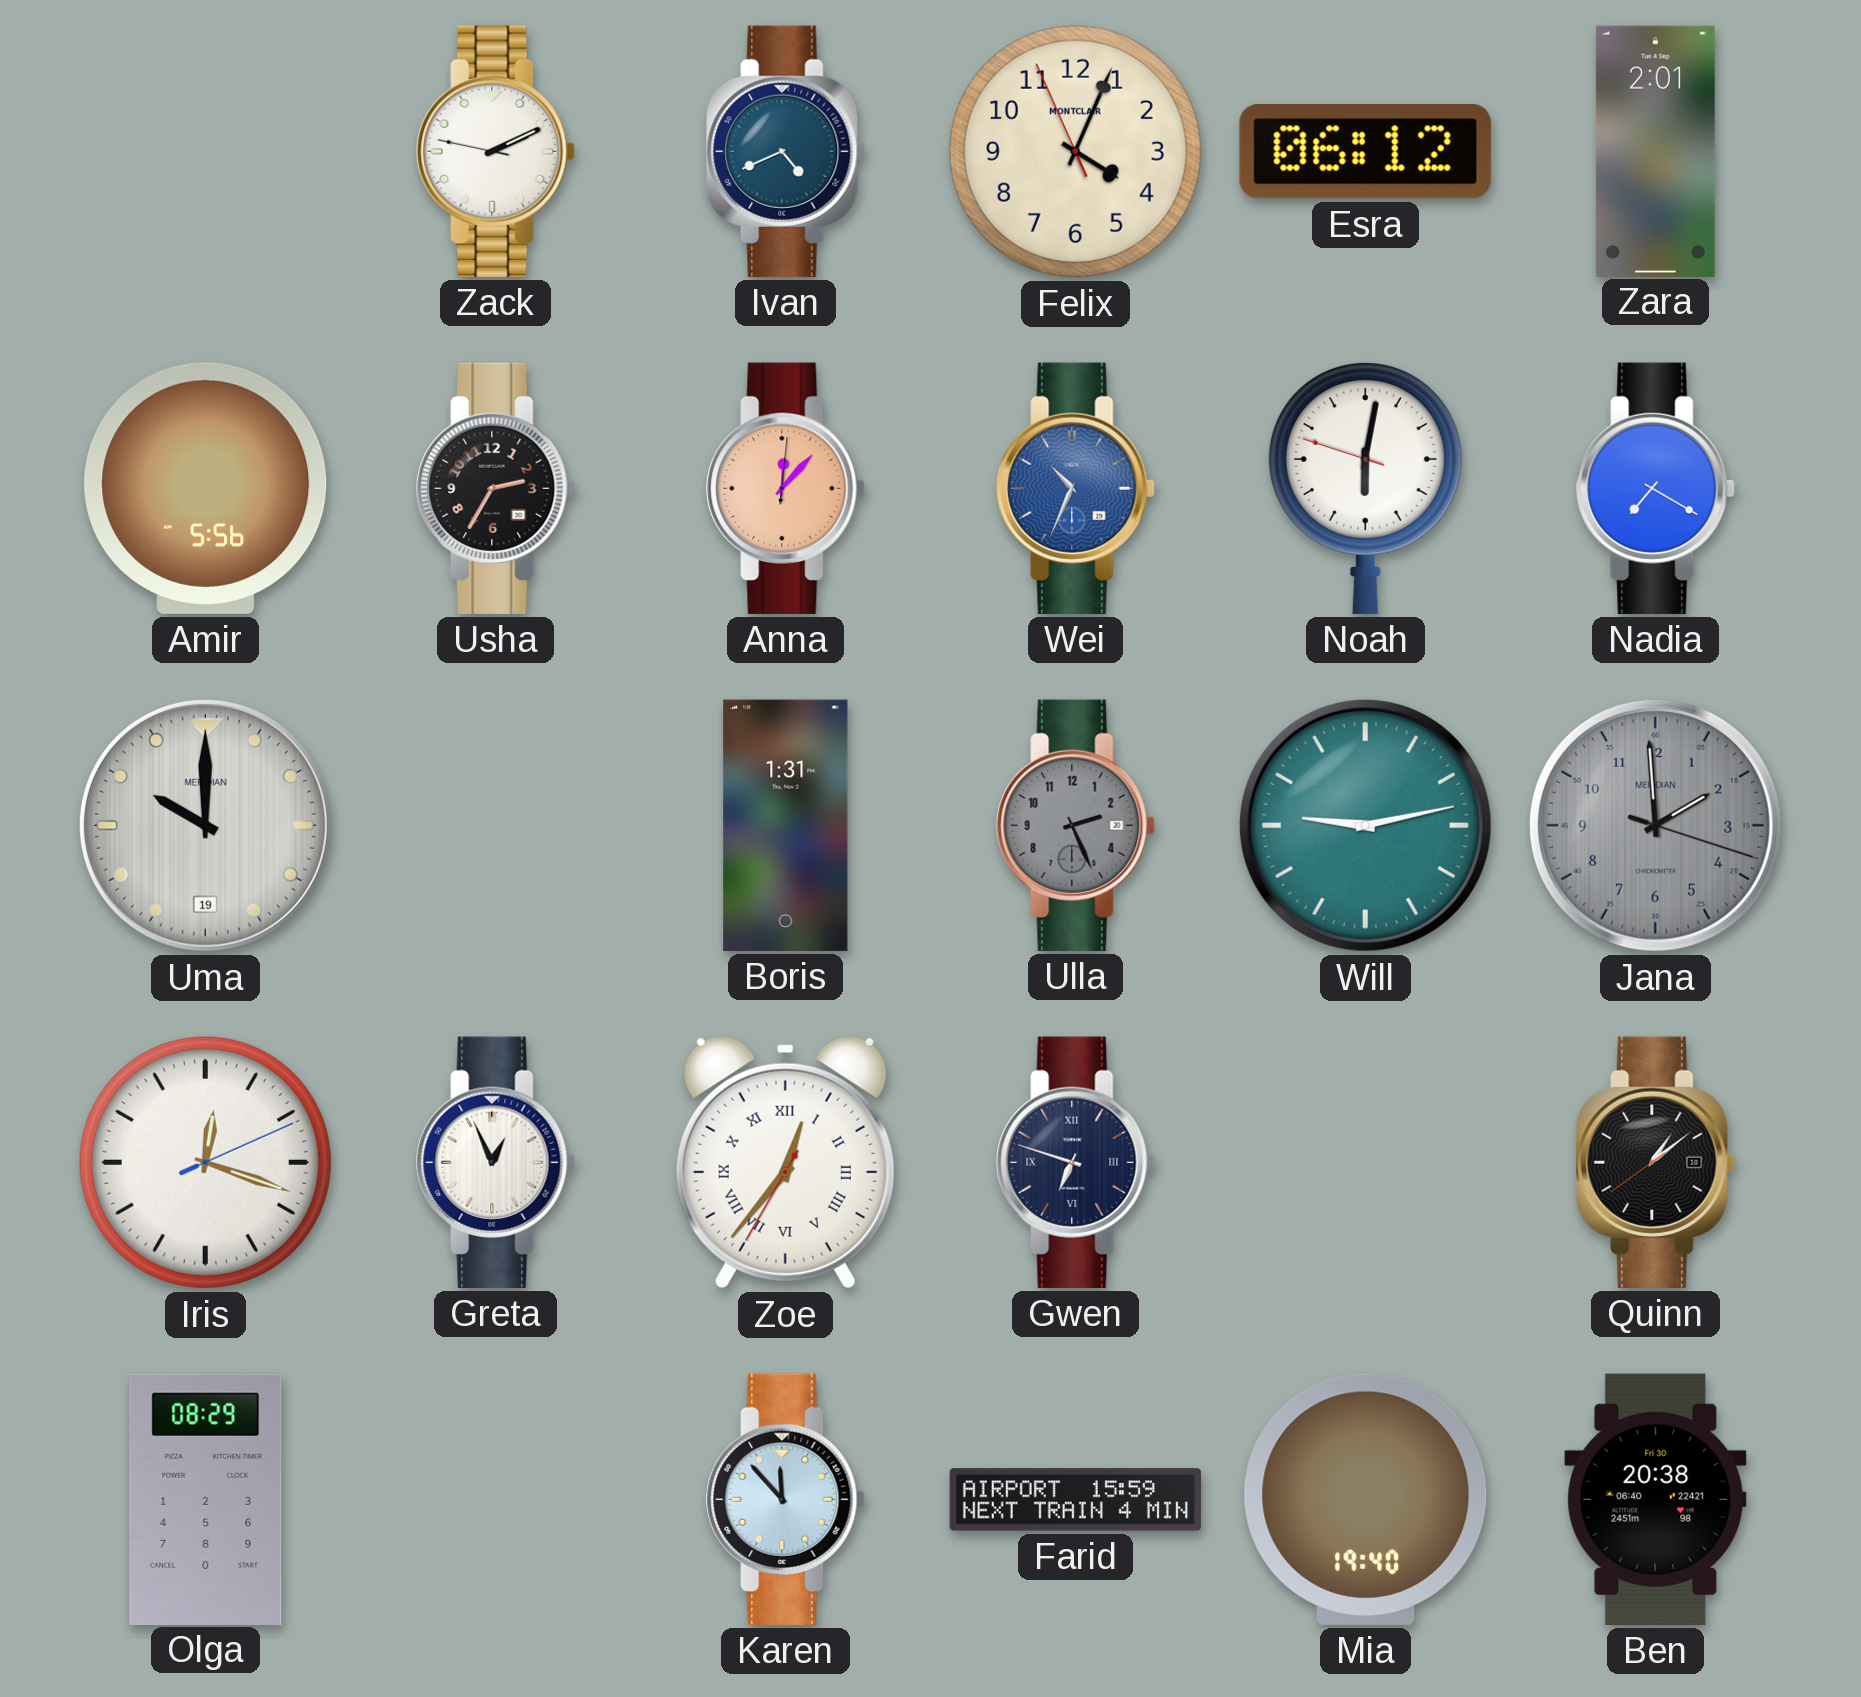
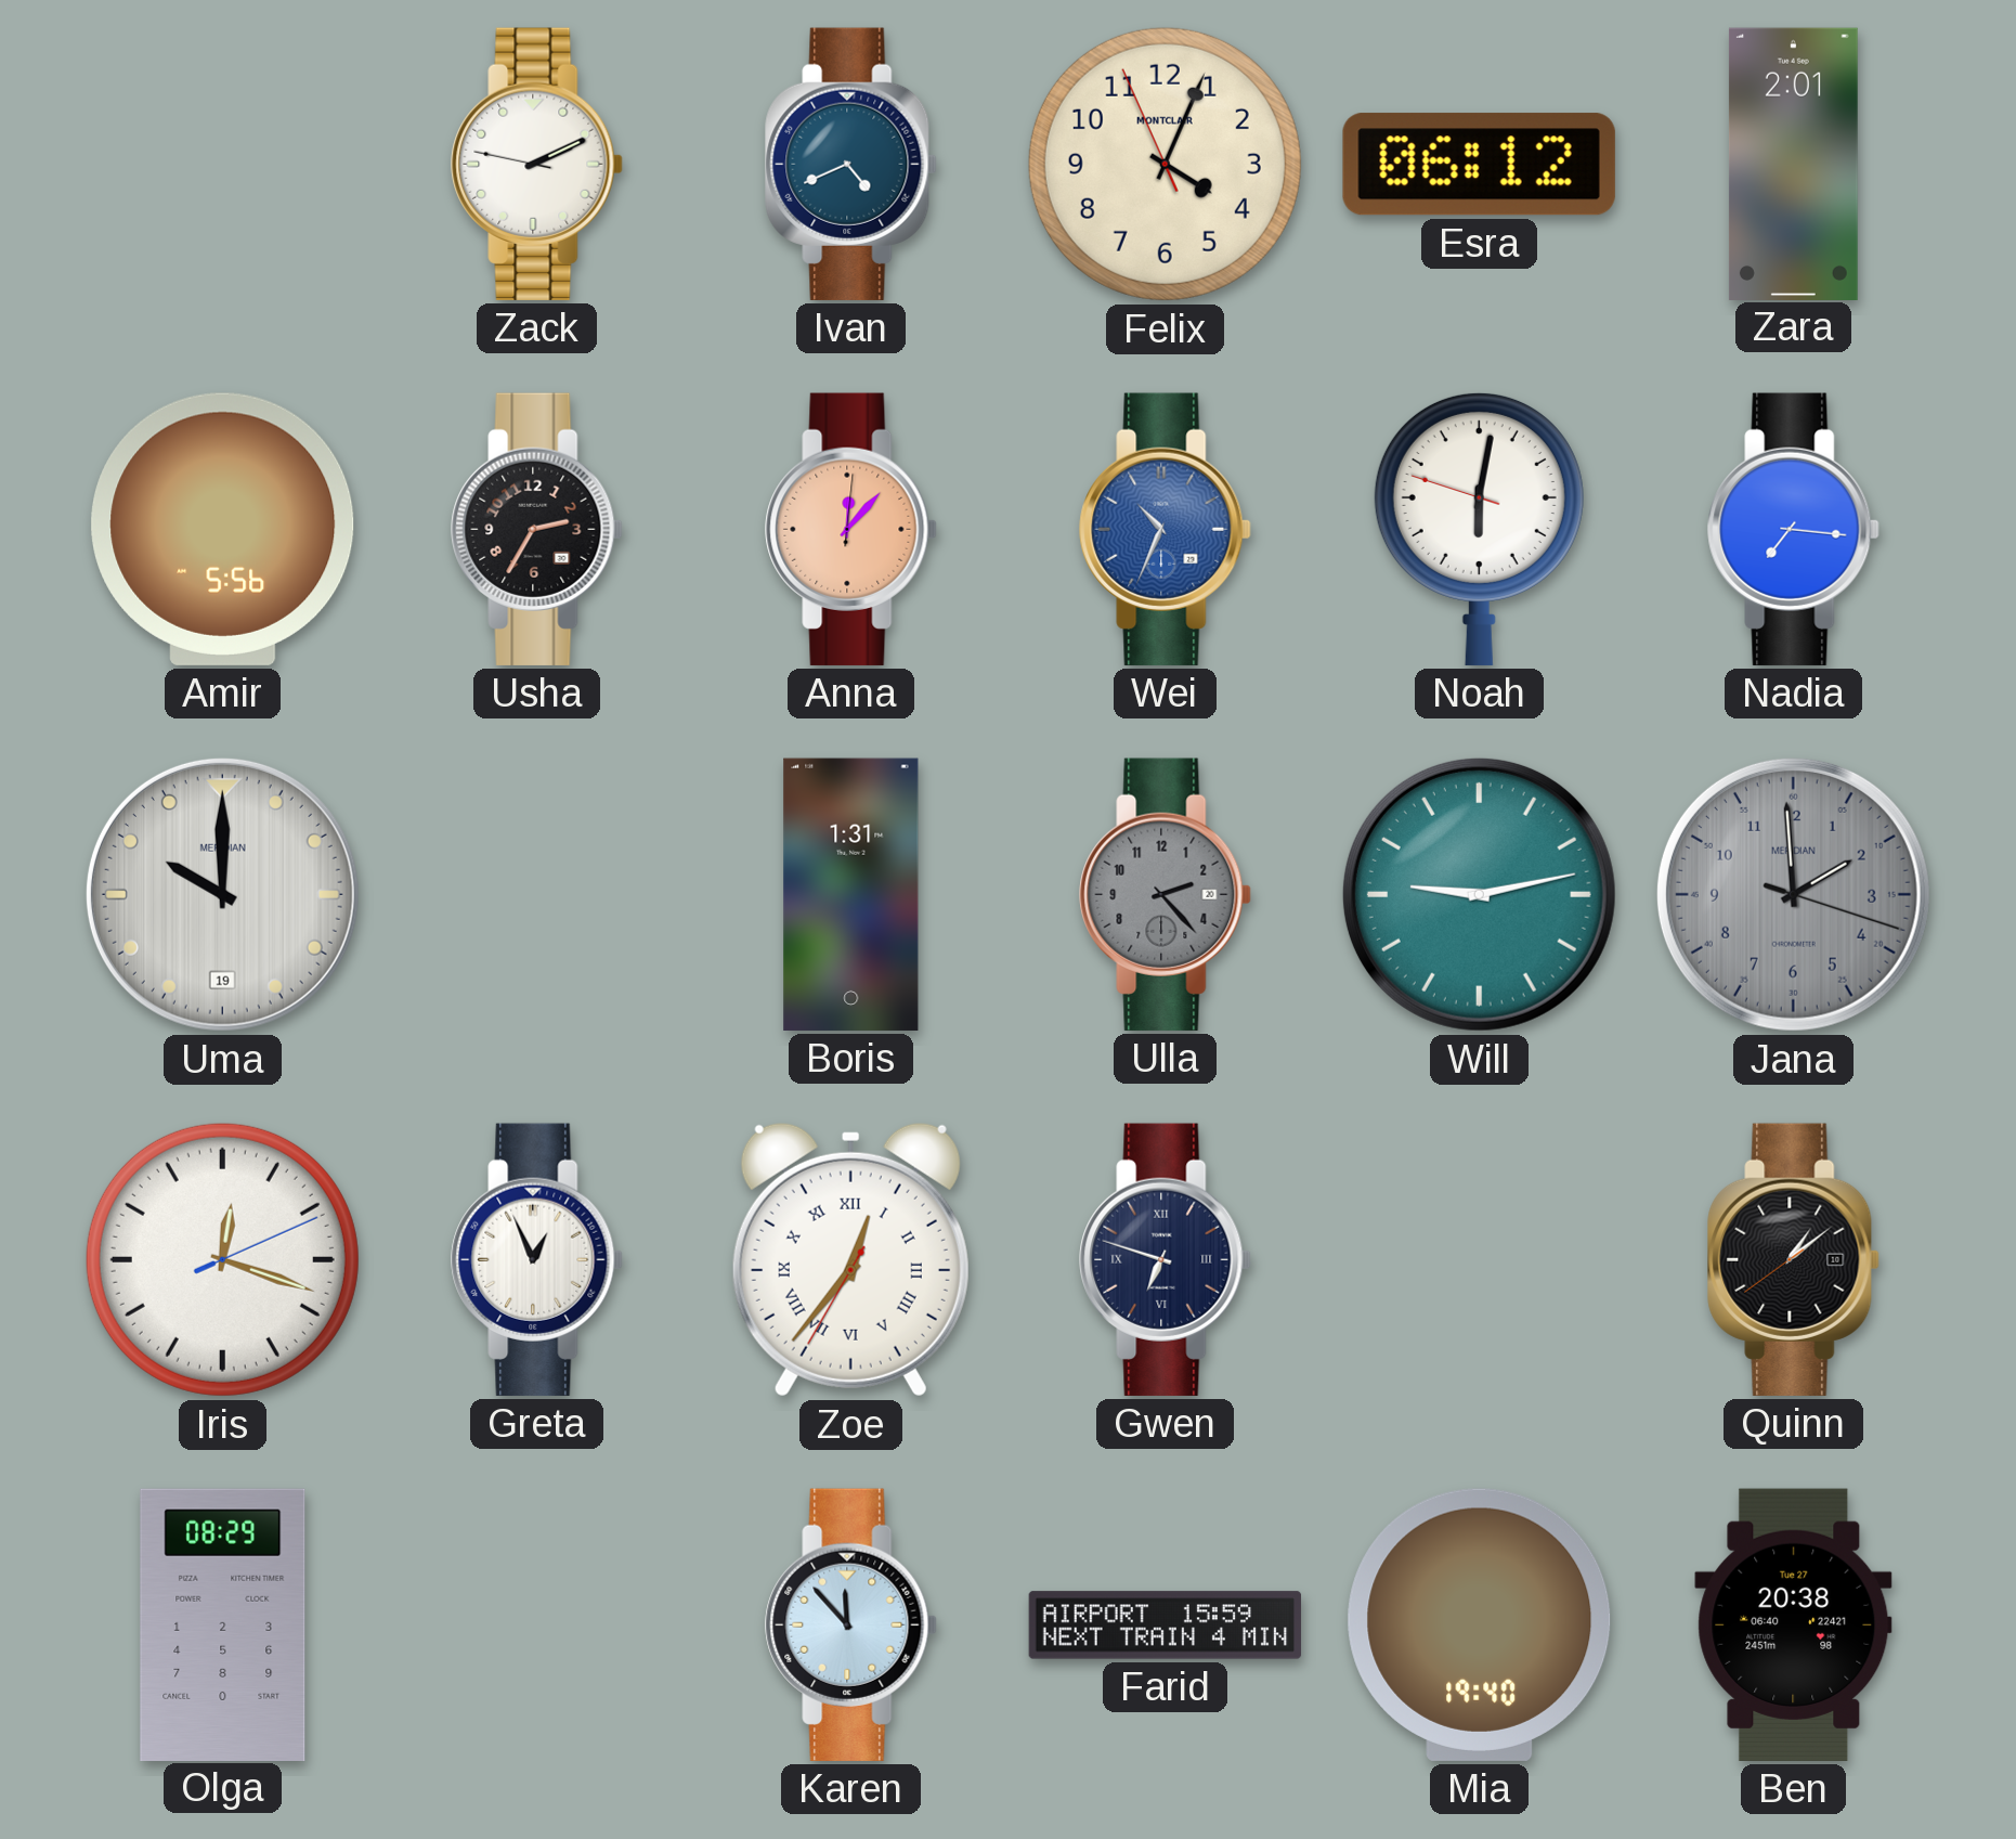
Nadia: 7:20 -> 7:16 (1794, 529)
Ulla: 2:26 -> 2:23 (1166, 894)
Ben date: Fri 30 -> Tue 27 (1794, 1624)
